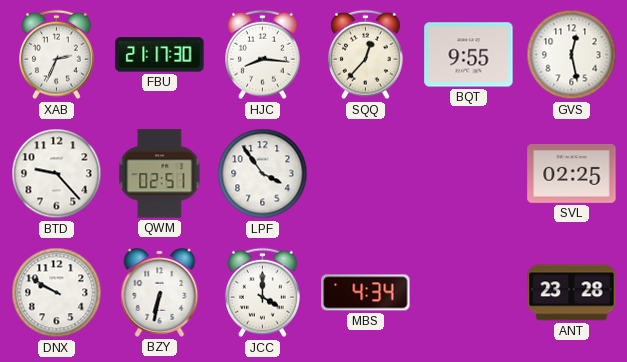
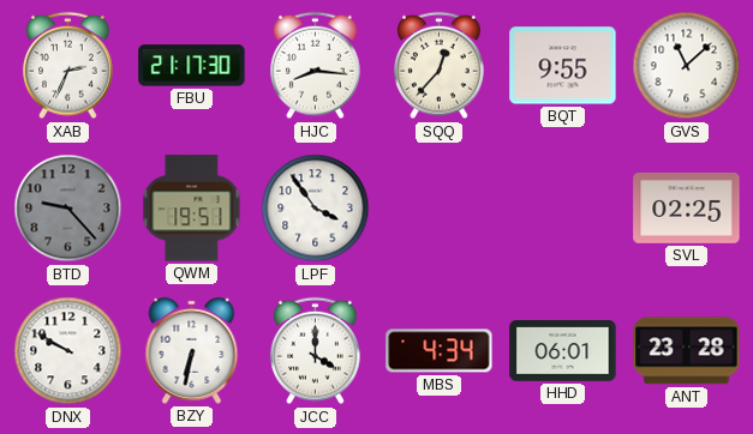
GVS: 12:28 -> 11:08 (687, 66)
BTD dial: white -> grey (68, 209)
QWM: 02:51 -> 19:51 (192, 209)
HHD: none -> 06:01 (563, 351)
